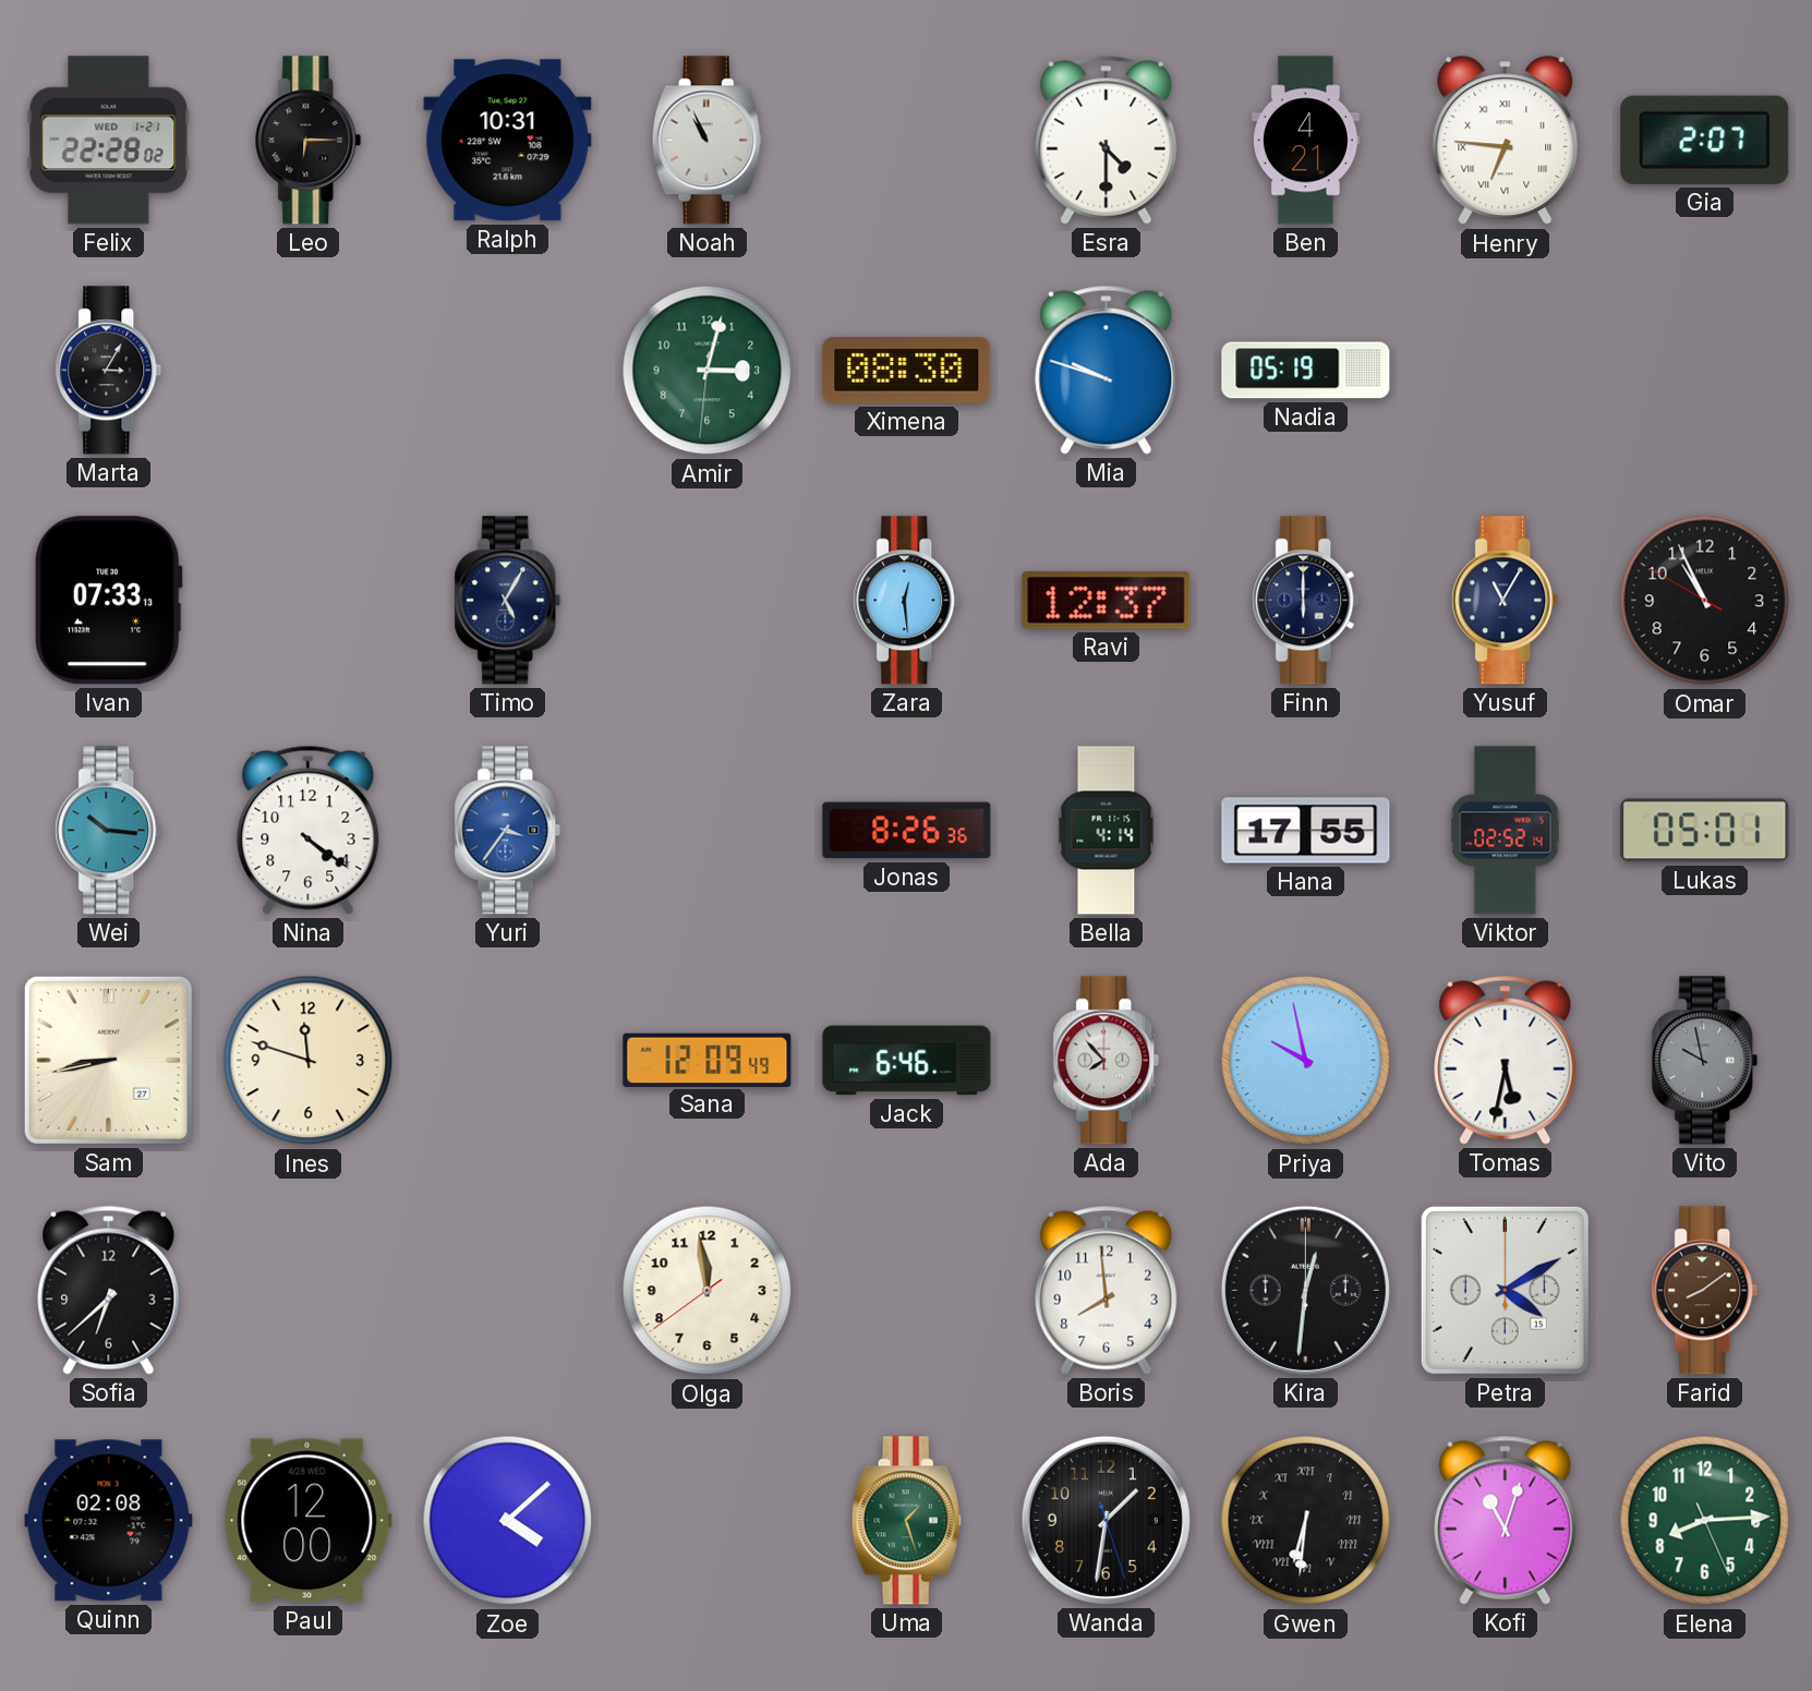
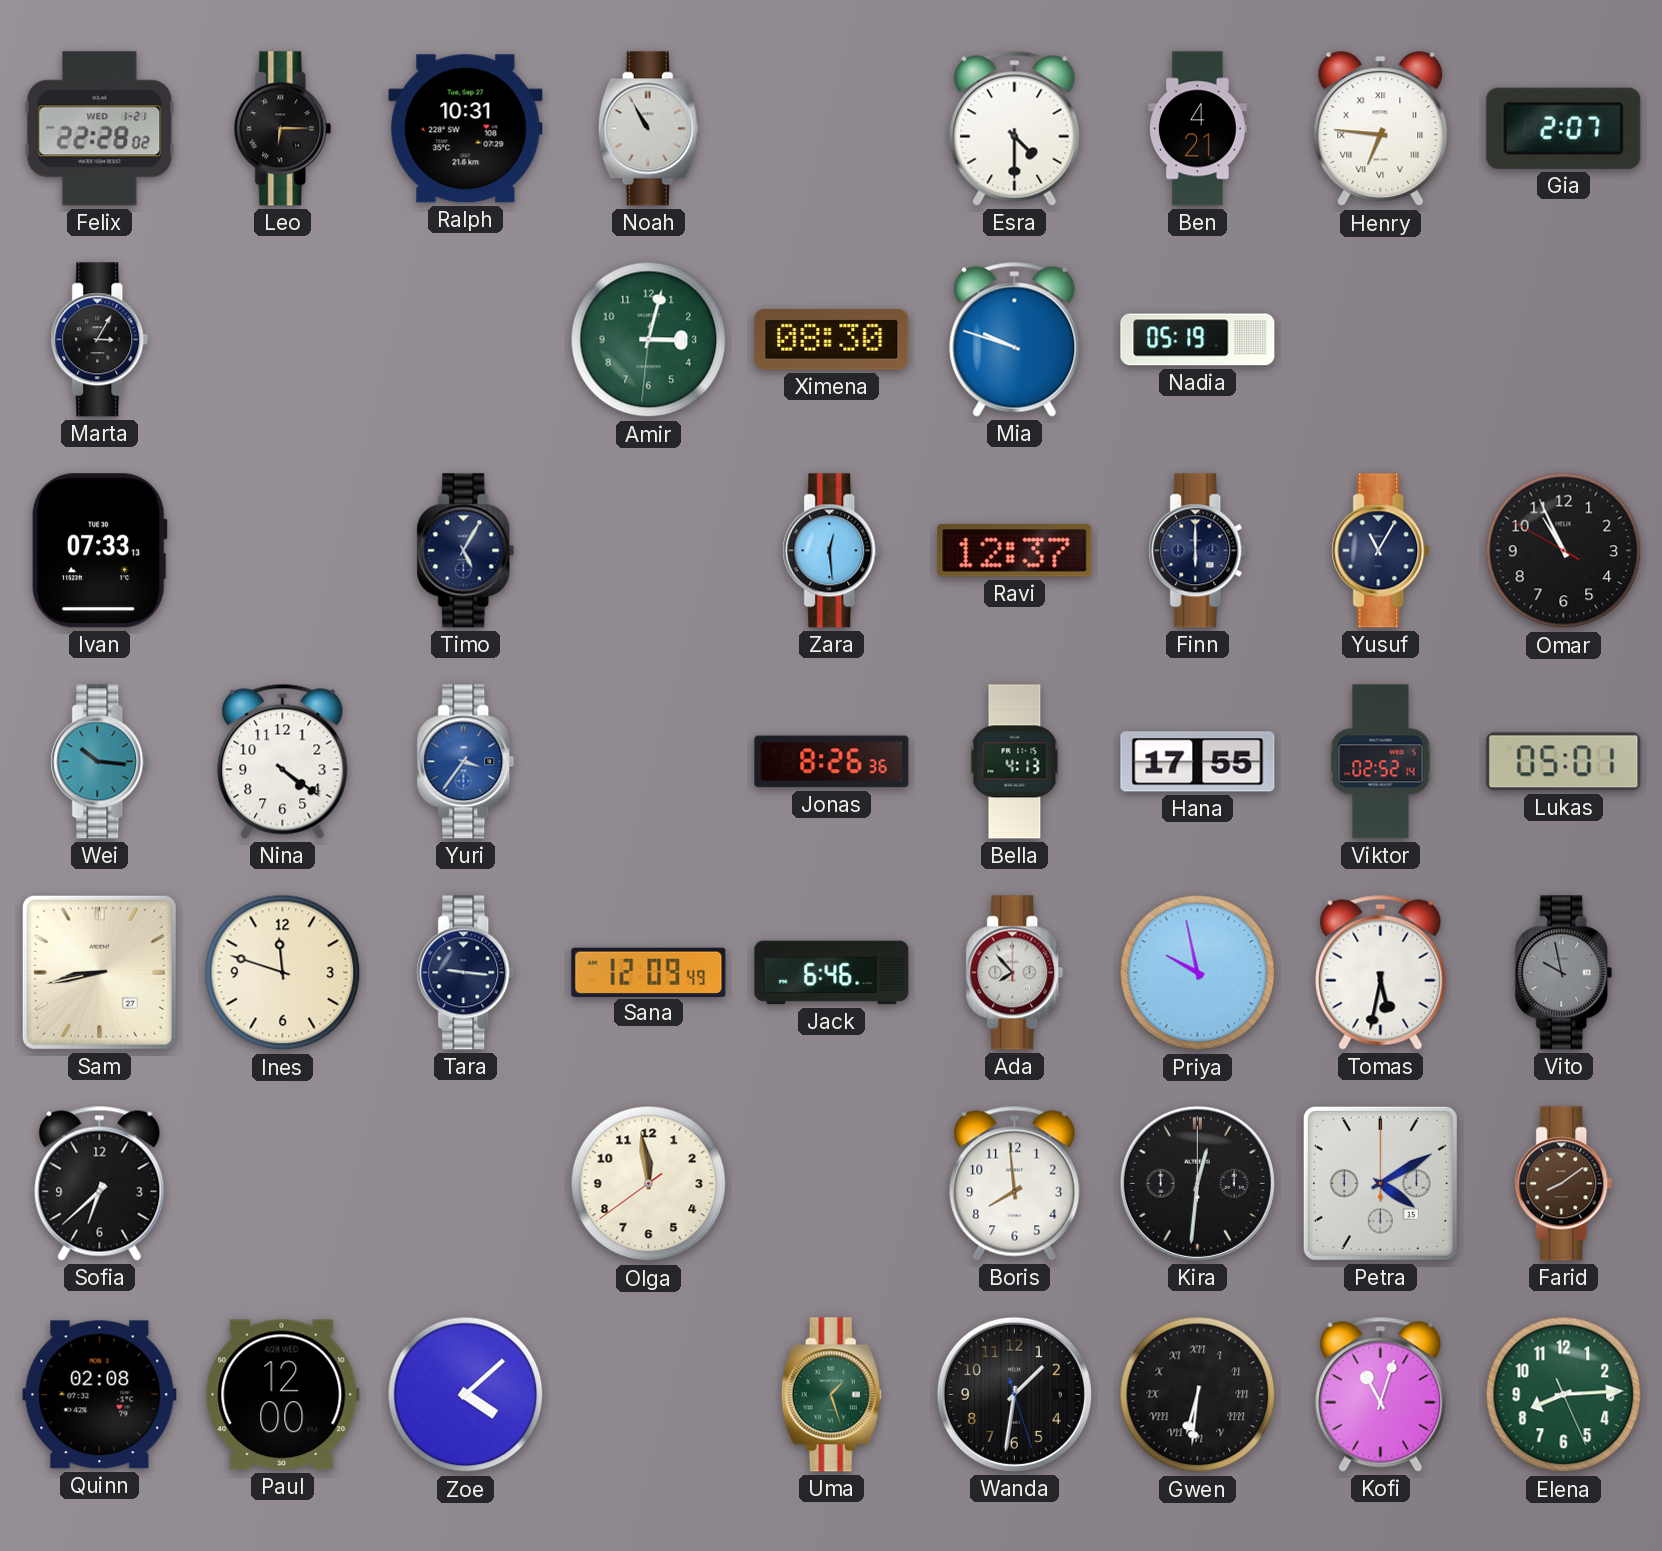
Noah: 10:56 -> 10:55 (648, 129)
Bella: 4:14 -> 4:13 (1015, 762)
Tara: none -> 9:16 (466, 973)
